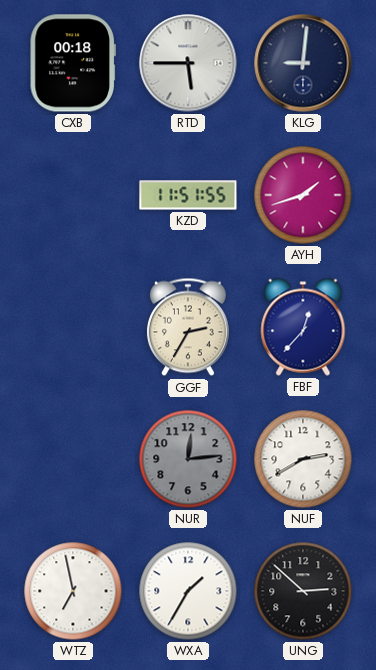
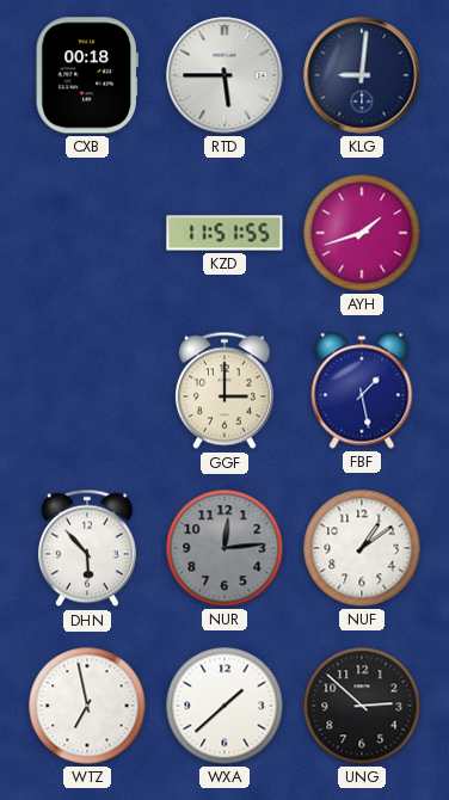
GGF: 2:35 -> 3:00 (224, 390)
FBF: 12:37 -> 1:28 (362, 390)
DHN: none -> 5:53 (87, 548)
NUF: 2:40 -> 1:09 (362, 548)
WXA: 1:35 -> 1:38 (224, 706)
